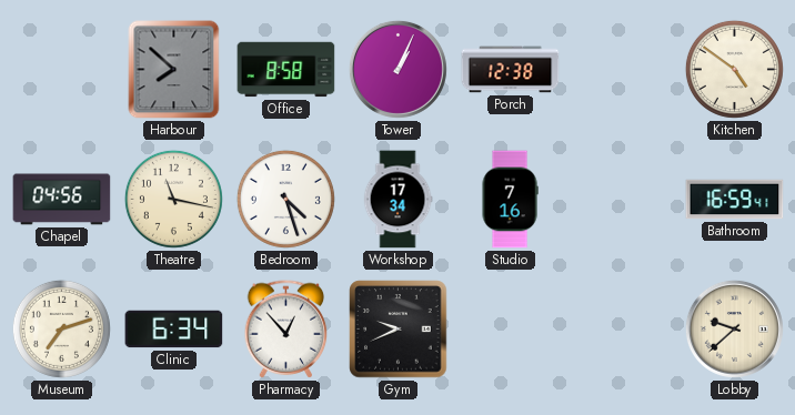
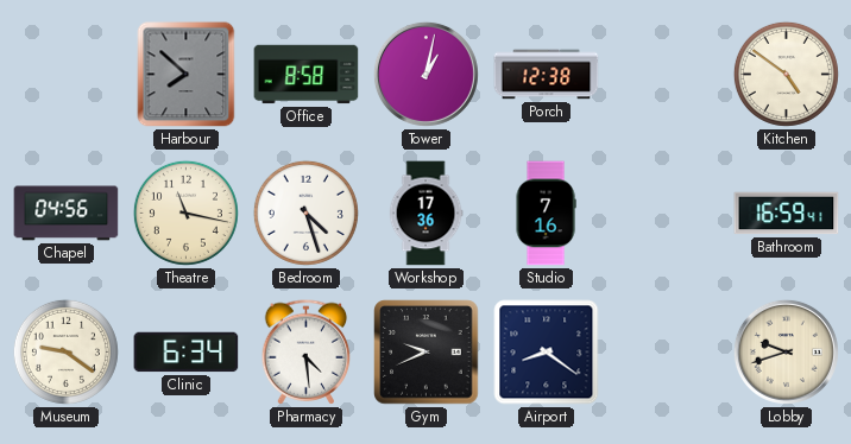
Tower: 1:04 -> 1:02 (425, 74)
Workshop: 17:34 -> 17:36 (425, 214)
Museum: 7:12 -> 9:21 (65, 351)
Pharmacy: 12:53 -> 4:29 (307, 353)
Airport: none -> 8:21 (547, 353)
Lobby: 9:38 -> 9:42 (786, 351)
